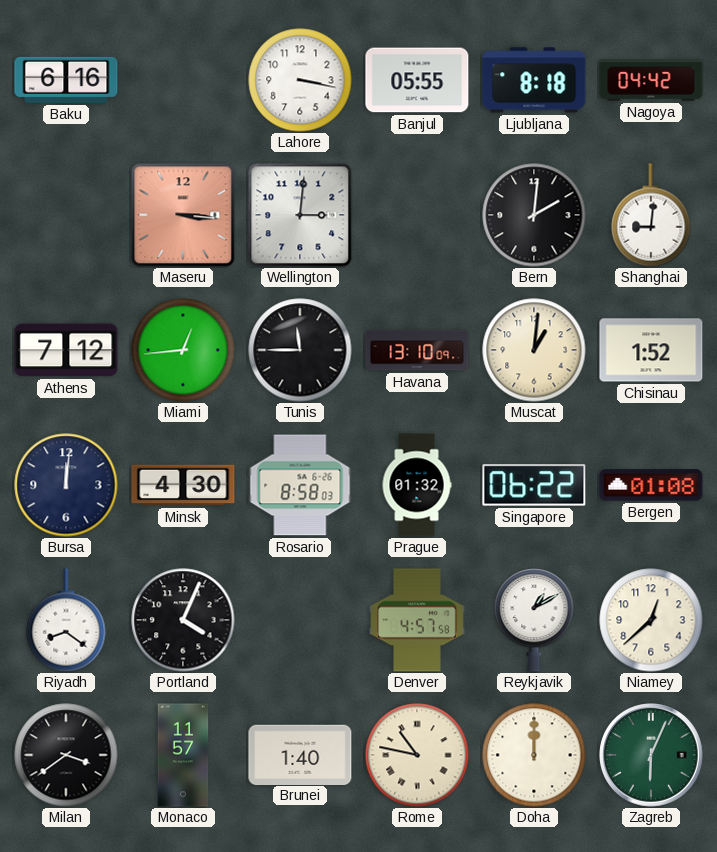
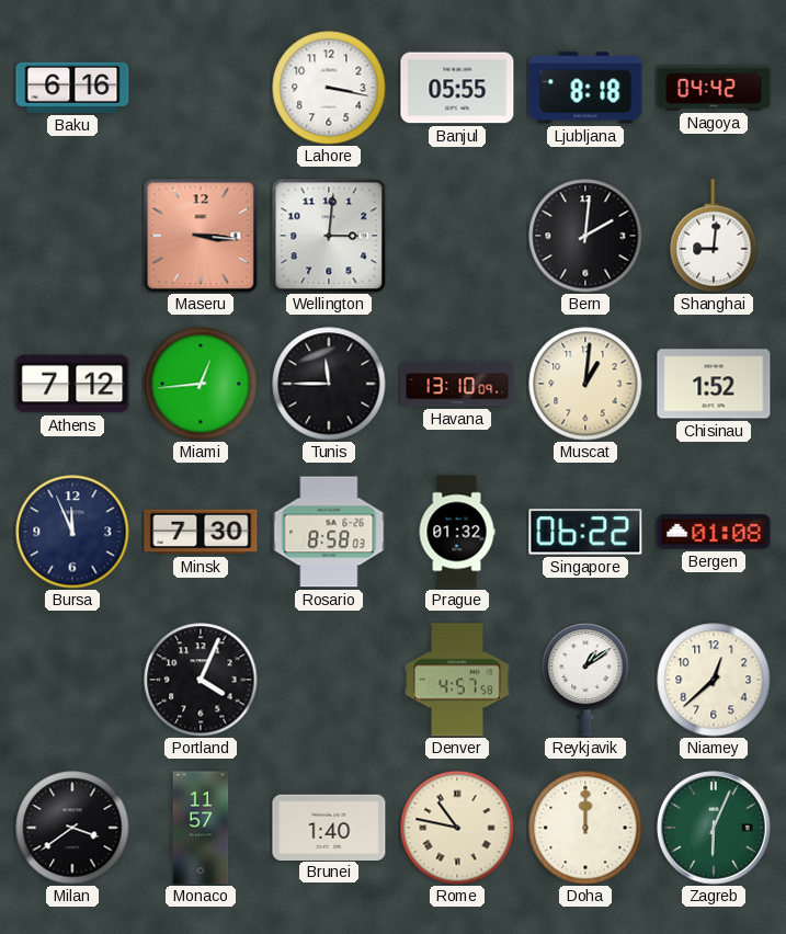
Bursa: 12:01 -> 11:56 (72, 532)
Minsk: 4:30 -> 7:30 (201, 532)
Riyadh: 8:21 -> none (66, 620)
Reykjavik: 1:10 -> 1:09 (585, 680)
